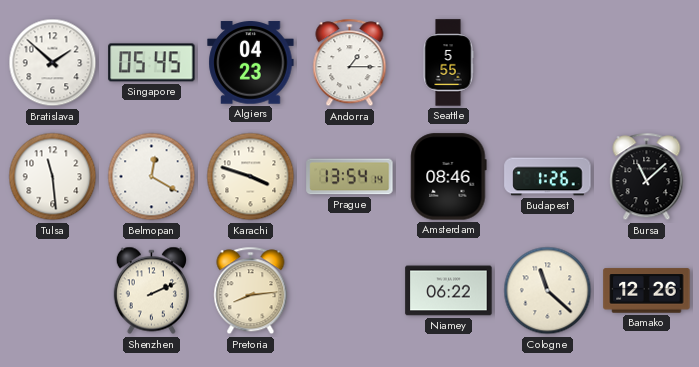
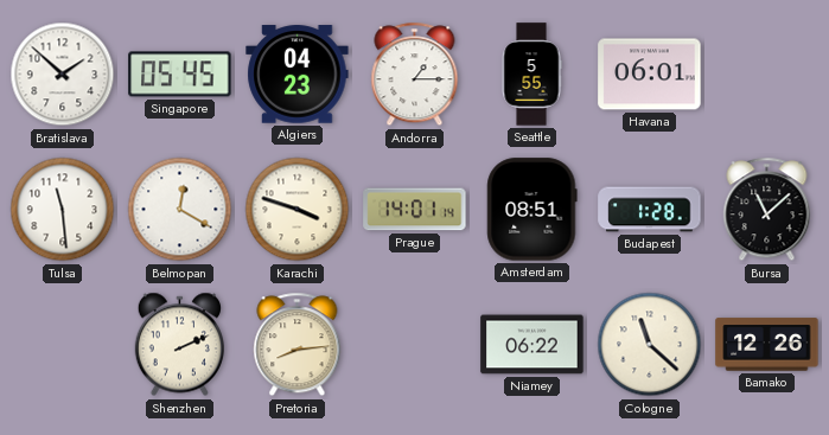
Havana: none -> 06:01 (650, 75)
Prague: 13:54 -> 14:01 (415, 210)
Amsterdam: 08:46 -> 08:51 (533, 210)
Budapest: 1:26 -> 1:28 (650, 210)
